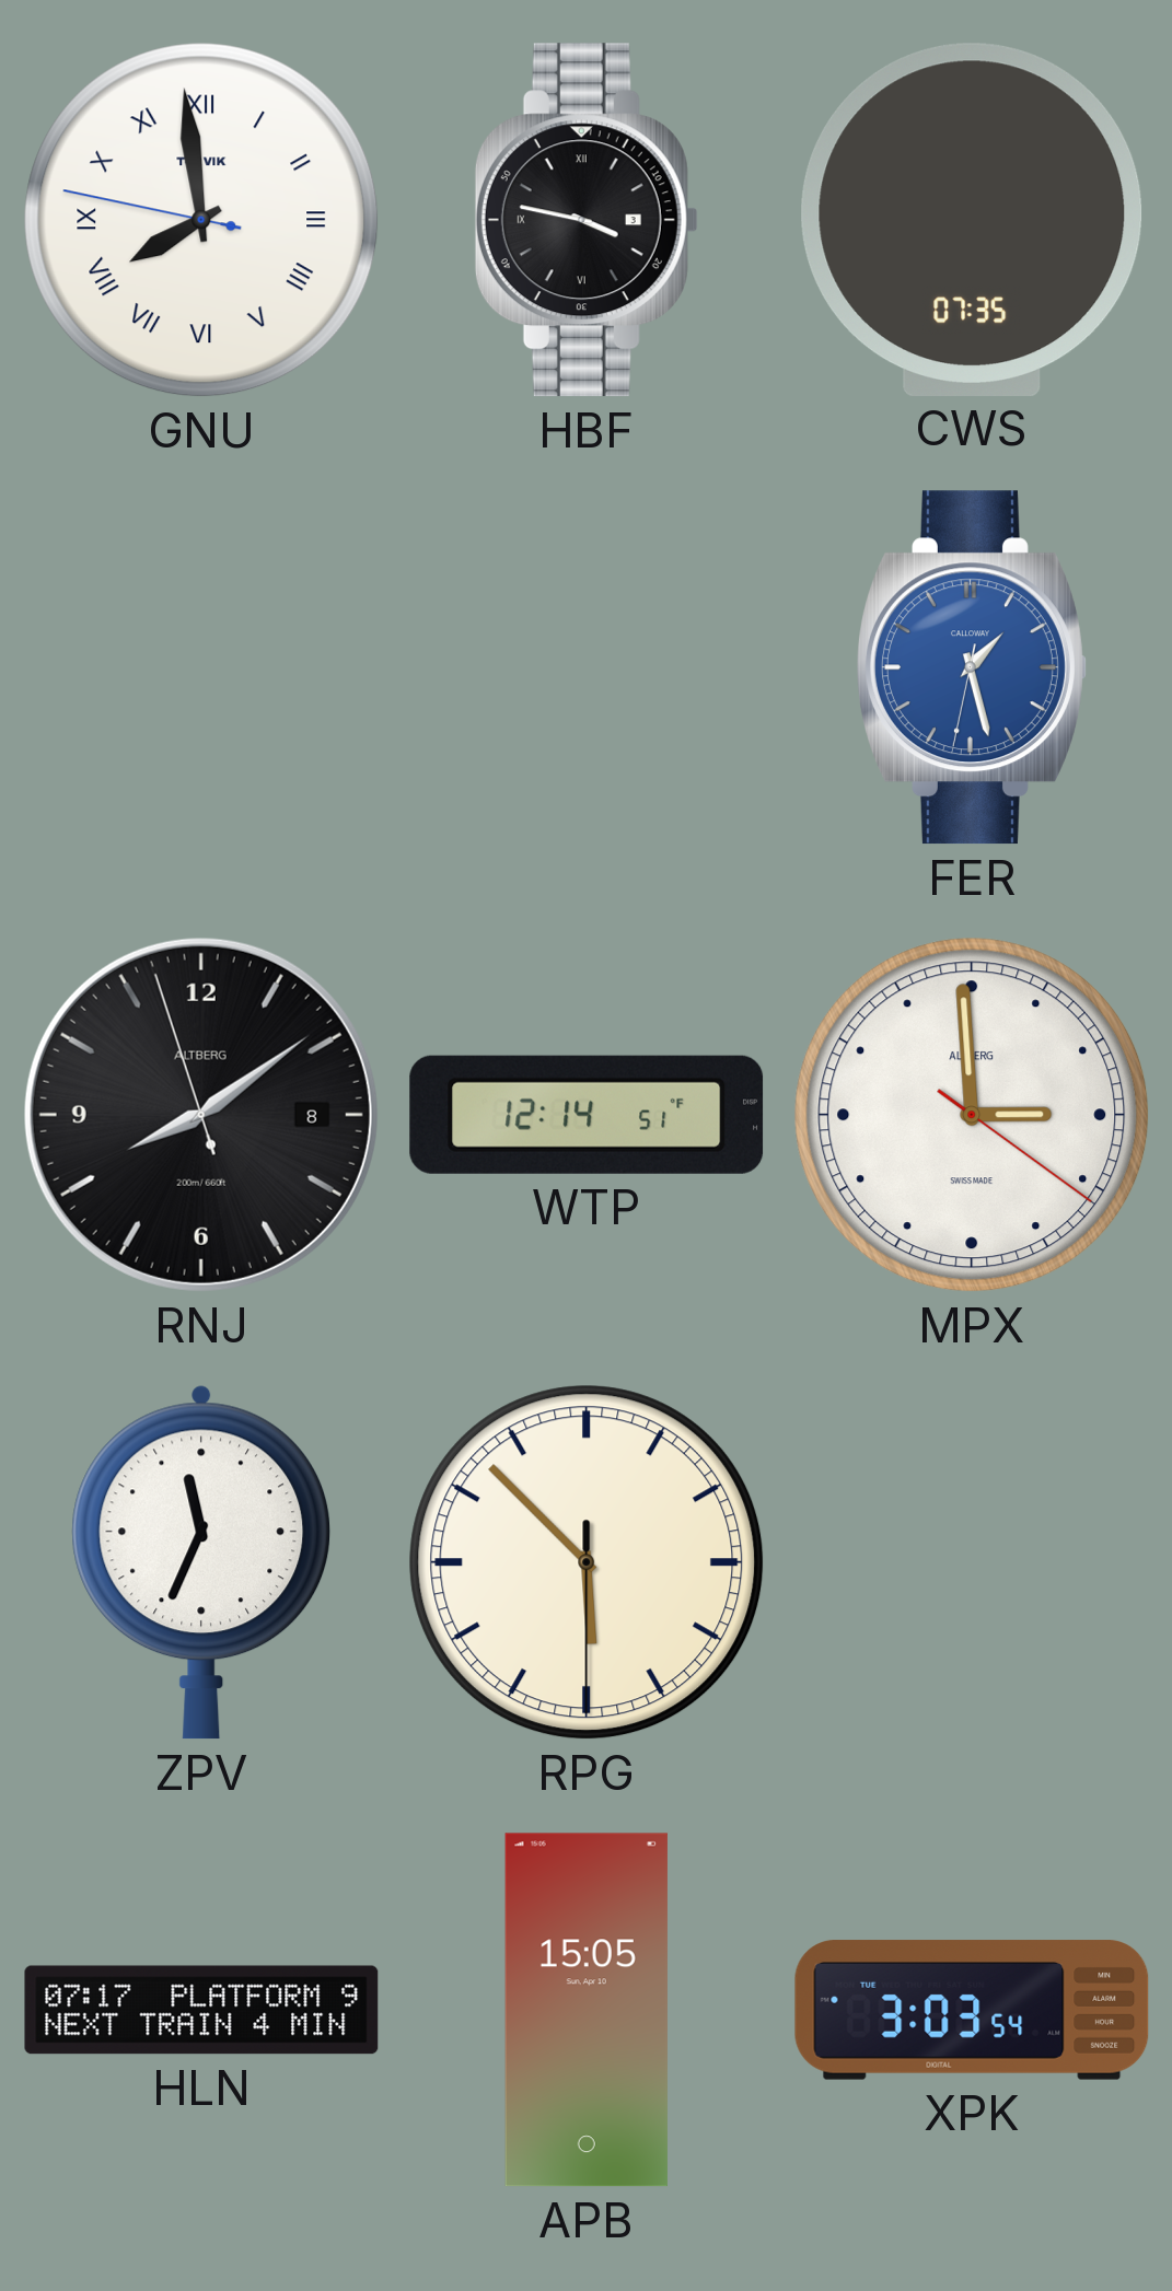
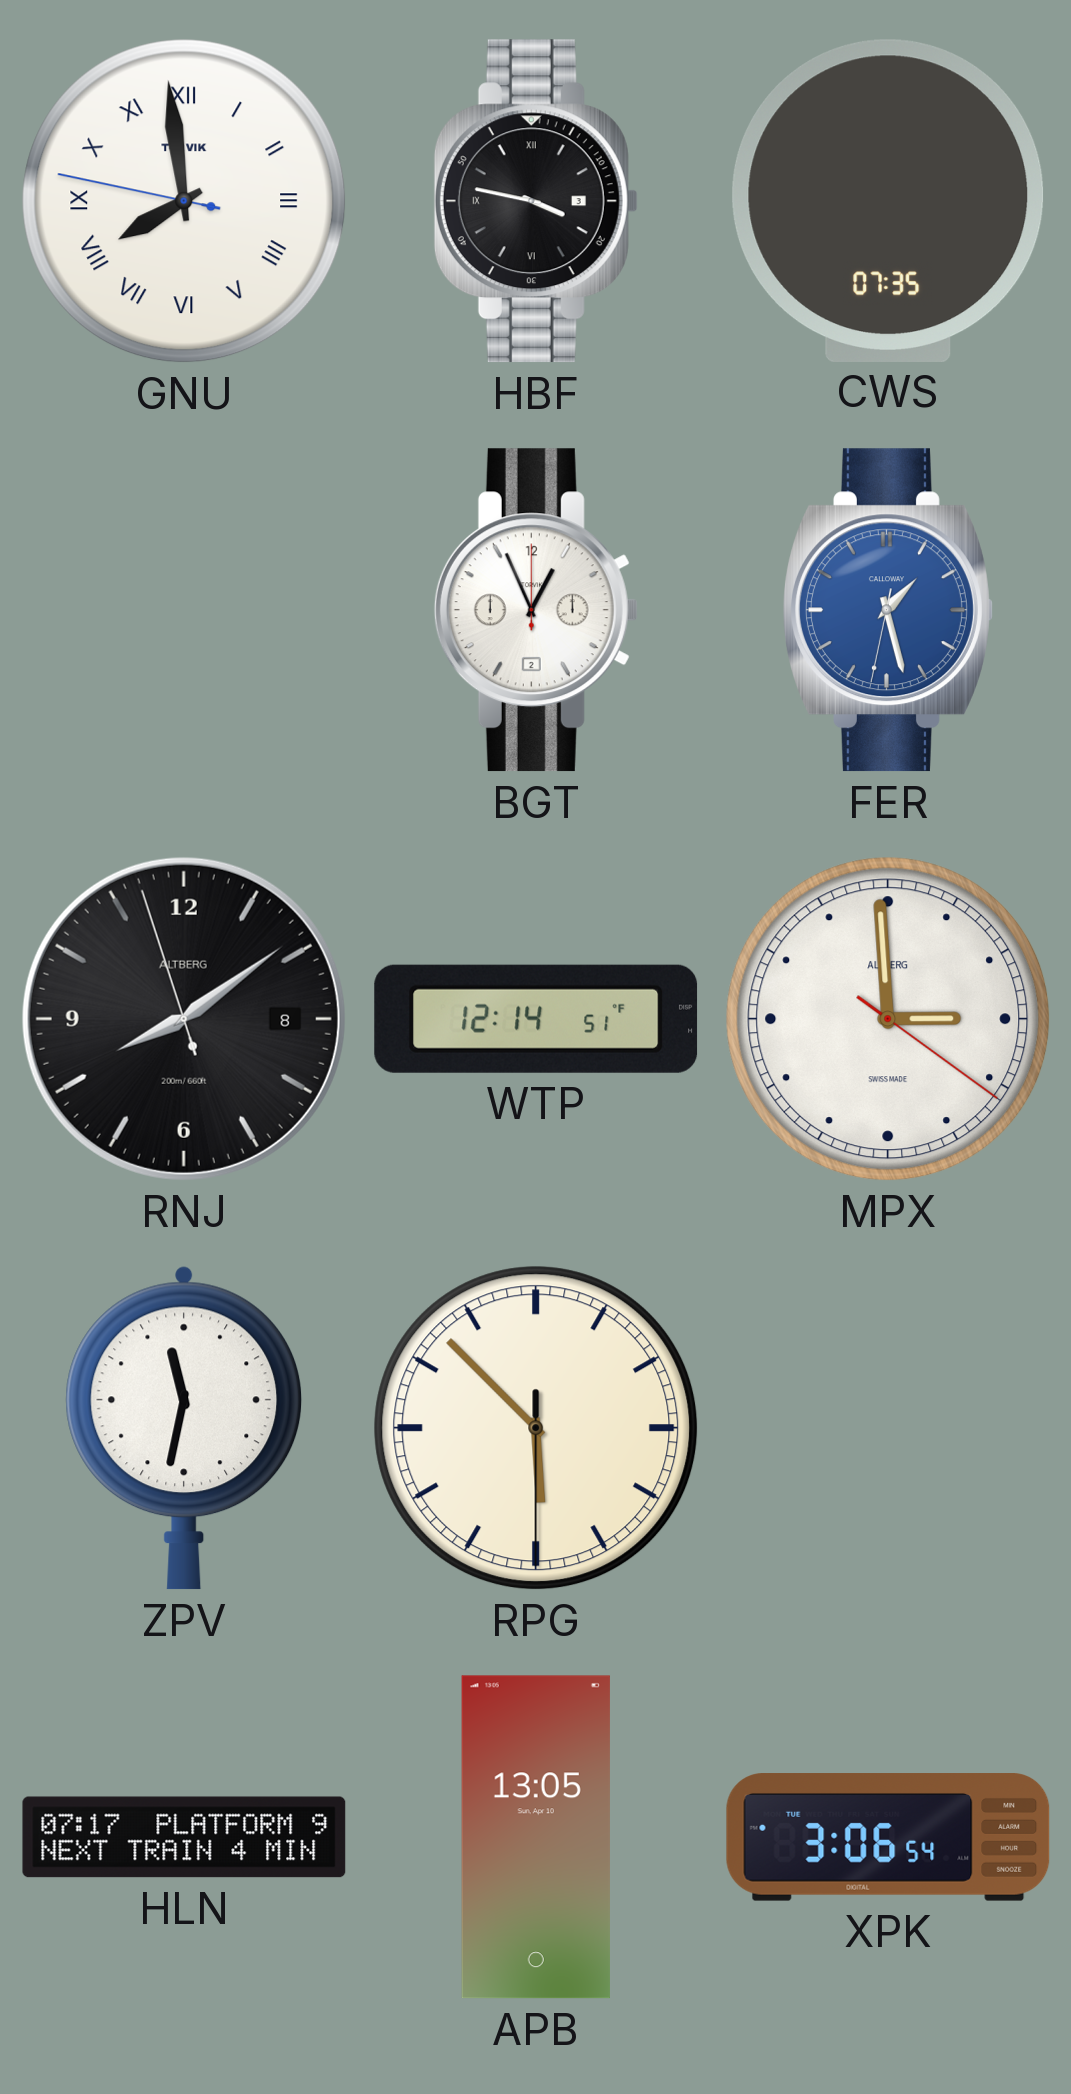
BGT: none -> 12:56 (536, 610)
ZPV: 11:34 -> 11:32 (184, 1428)
APB: 15:05 -> 13:05 (536, 1837)
XPK: 3:03 -> 3:06 (888, 1837)
